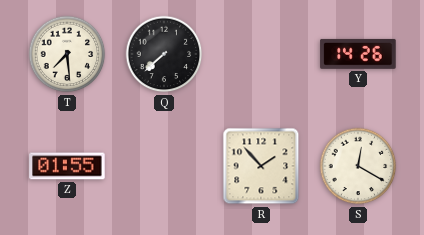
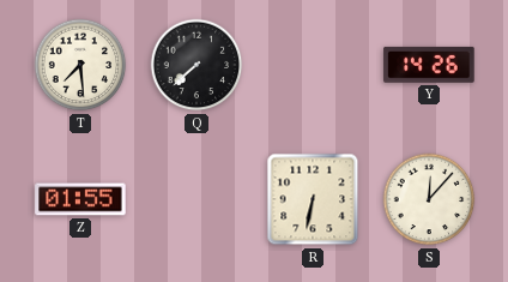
R: 1:53 -> 6:32 (313, 199)
S: 12:20 -> 12:07 (429, 199)
